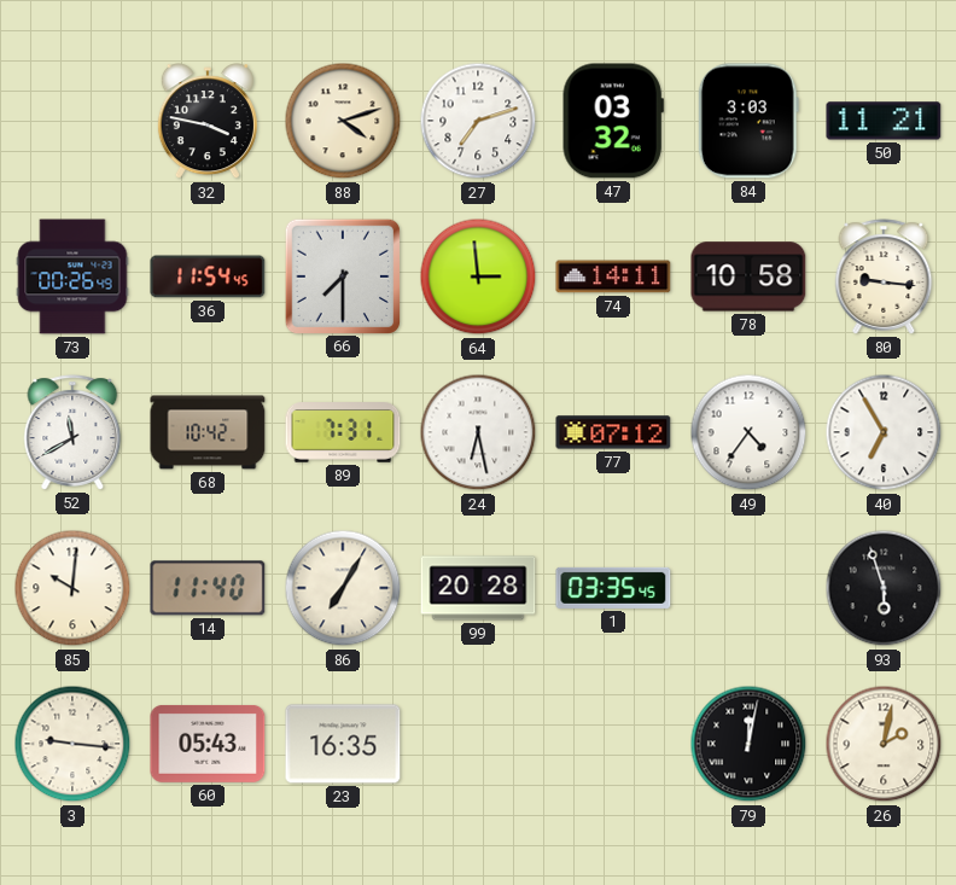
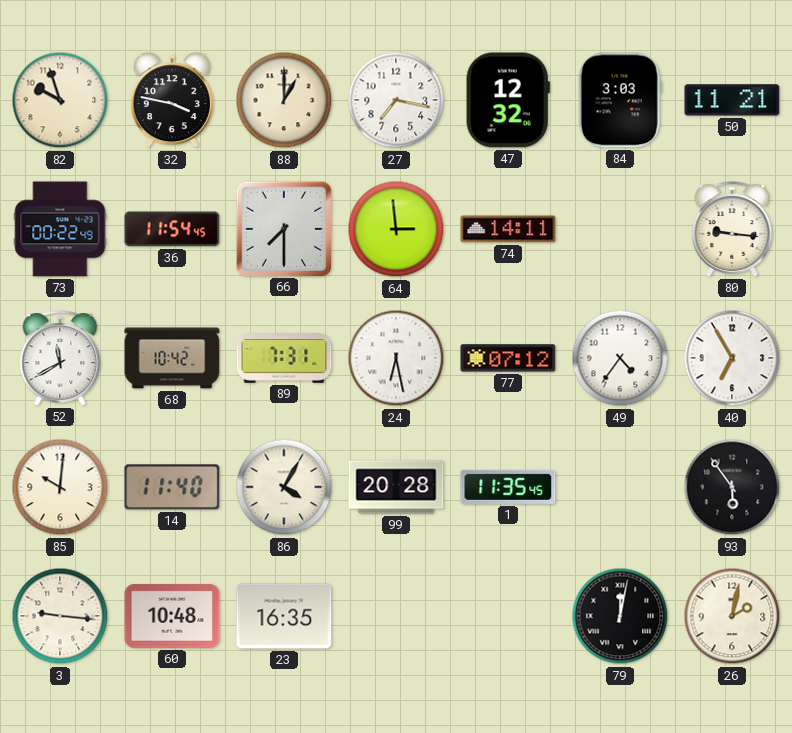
82: none -> 9:57 (60, 100)
88: 4:12 -> 1:00 (284, 100)
27: 7:12 -> 7:17 (396, 100)
47: 03:32 -> 12:32 (508, 100)
73: 00:26 -> 00:22 (60, 229)
78: 10:58 -> none (748, 276)
86: 7:05 -> 4:05 (284, 487)
1: 03:35 -> 11:35 (508, 487)
93: 5:57 -> 5:54 (732, 487)
60: 05:43 -> 10:48 (172, 616)
